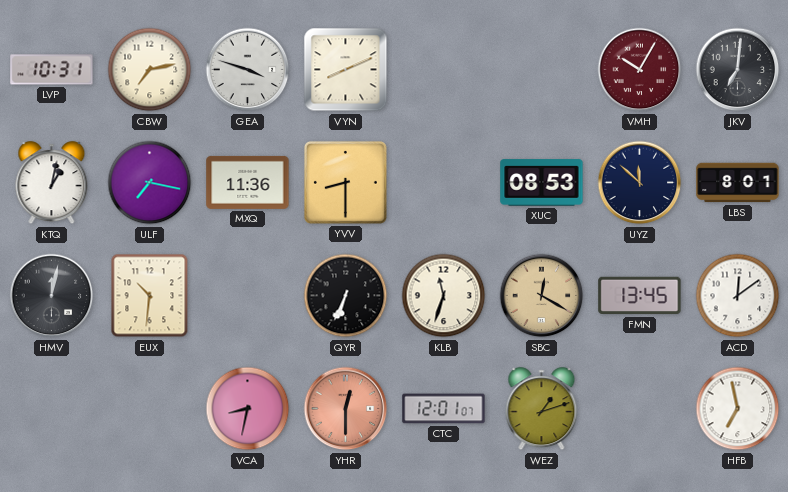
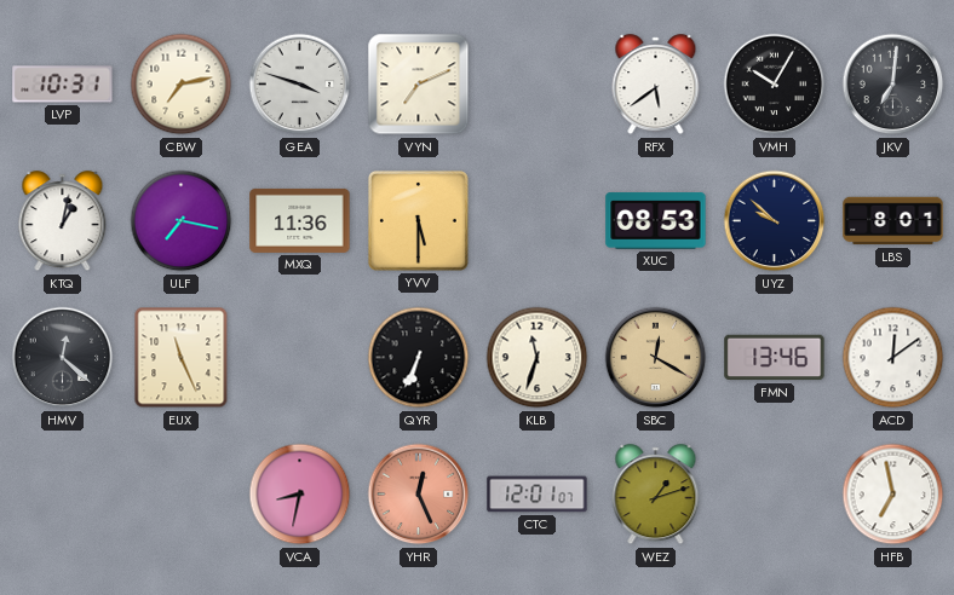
VYN: 8:11 -> 7:11 (419, 85)
RFX: none -> 5:39 (656, 85)
VMH dial: burgundy -> black (775, 85)
YVV: 8:30 -> 5:30 (418, 220)
UYZ: 11:52 -> 9:52 (775, 221)
HMV: 12:02 -> 12:22 (63, 358)
EUX: 10:31 -> 11:26 (182, 358)
FMN: 13:45 -> 13:46 (775, 358)
YHR: 12:30 -> 12:26 (419, 495)
